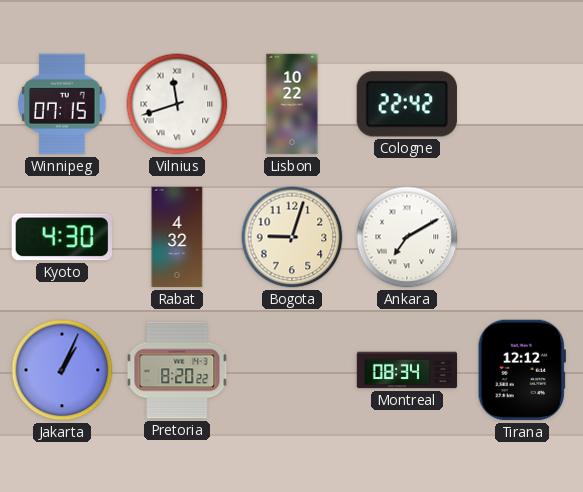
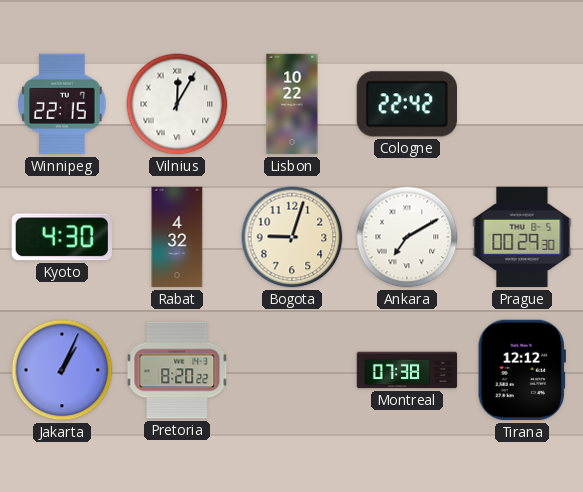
Winnipeg: 07:15 -> 22:15 (62, 104)
Vilnius: 11:42 -> 12:05 (177, 104)
Prague: none -> 00:29 (522, 237)
Montreal: 08:34 -> 07:38 (407, 370)
